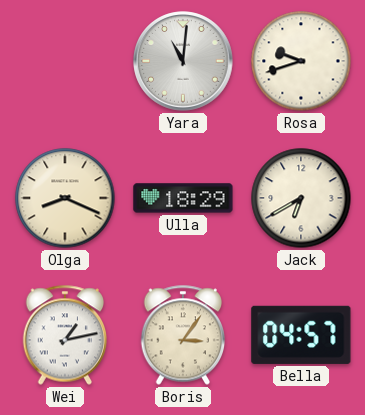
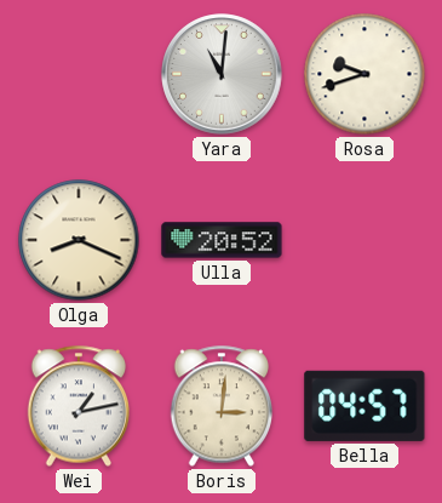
Ulla: 18:29 -> 20:52 (222, 240)
Jack: 6:40 -> none (301, 198)
Boris: 3:06 -> 3:01 (222, 406)
